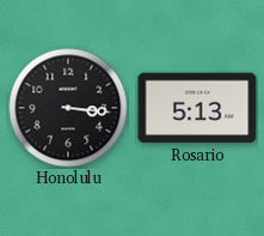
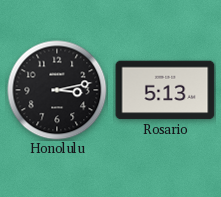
Honolulu: 3:16 -> 3:13 (57, 90)
